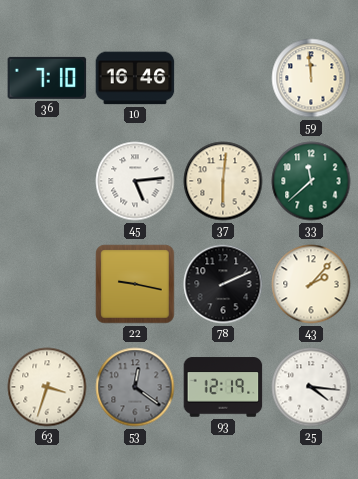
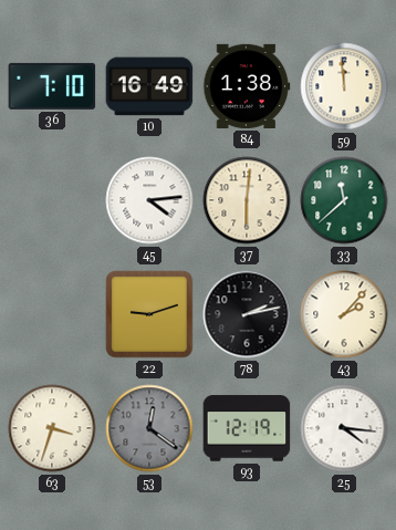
10: 16:46 -> 16:49 (149, 86)
84: none -> 1:38 (247, 86)
45: 5:14 -> 4:14 (149, 200)
22: 9:17 -> 9:12 (149, 314)
78: 2:11 -> 2:13 (247, 314)
